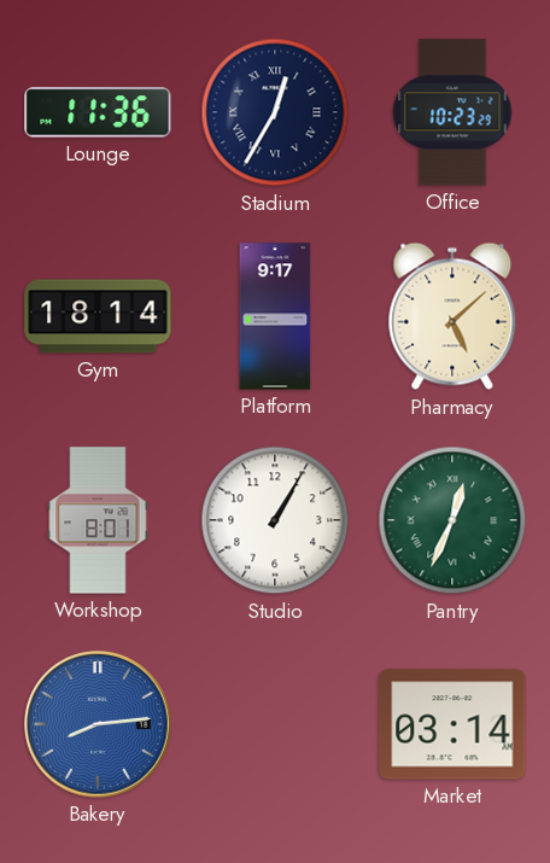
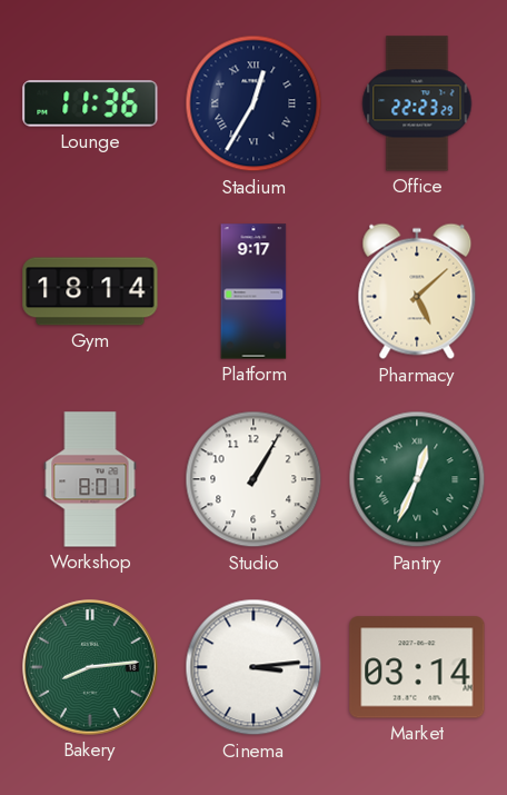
Office: 10:23 -> 22:23 (417, 103)
Bakery dial: blue -> green (90, 667)
Cinema: none -> 3:14 (254, 667)
